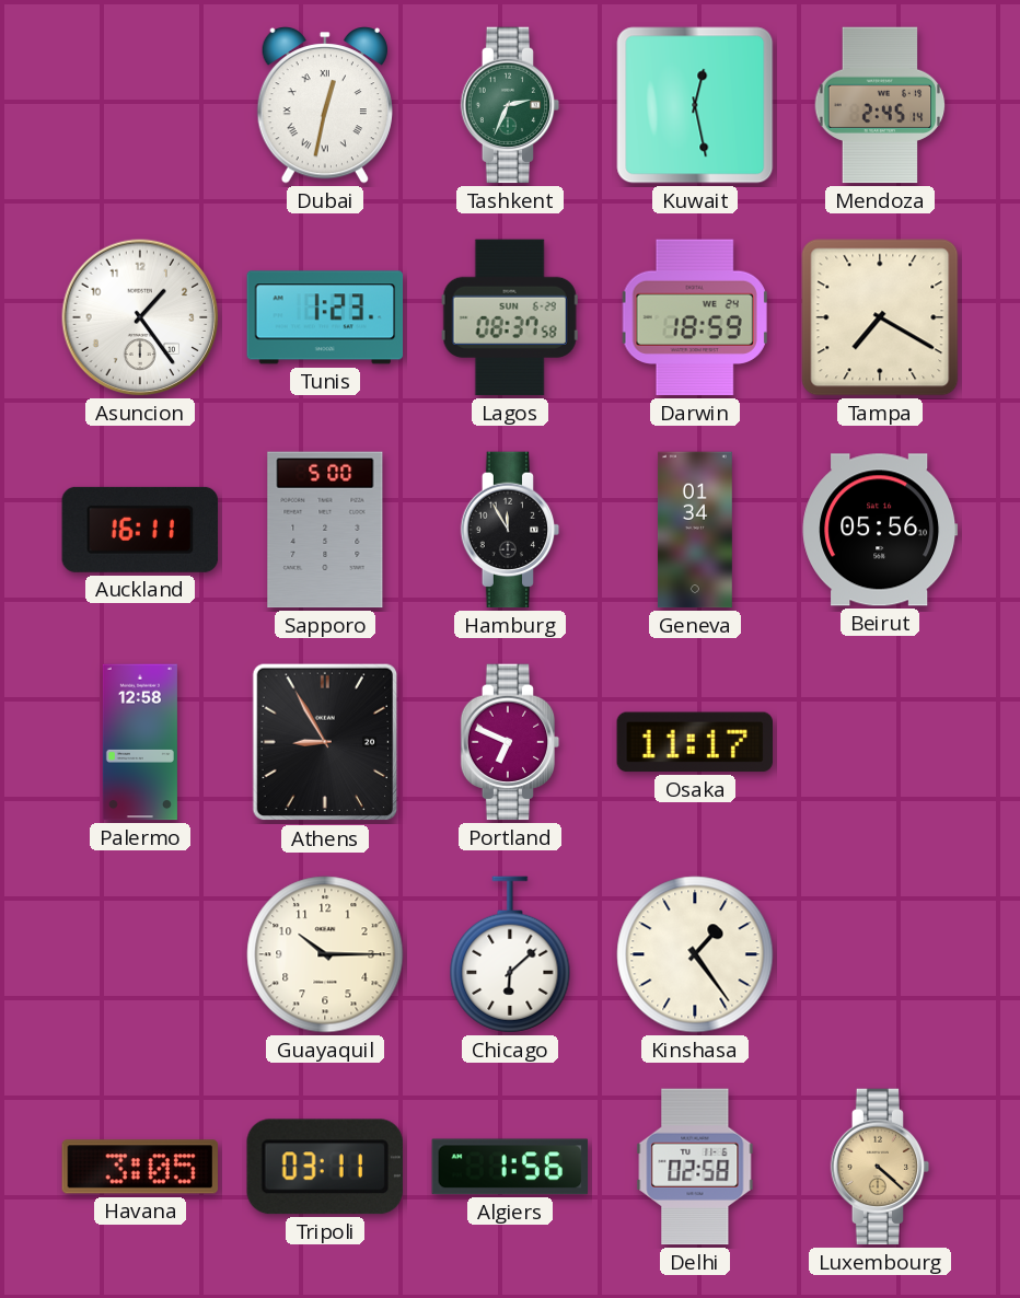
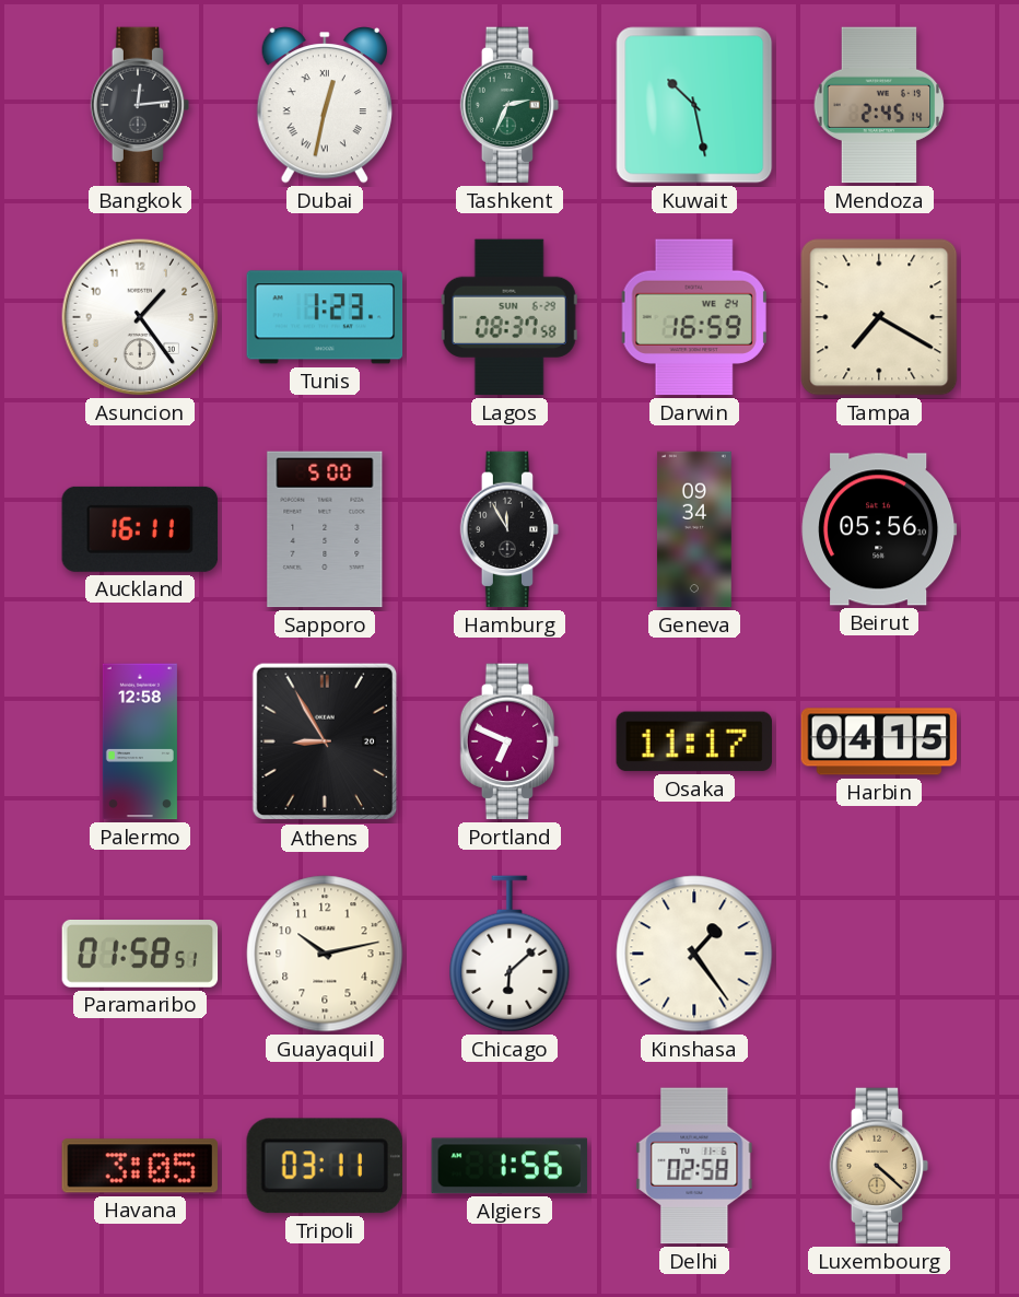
Bangkok: none -> 12:14 (140, 105)
Kuwait: 12:28 -> 10:28 (694, 105)
Darwin: 18:59 -> 16:59 (694, 317)
Geneva: 01:34 -> 09:34 (694, 529)
Harbin: none -> 04:15 (879, 741)
Paramaribo: none -> 01:58 (140, 954)
Guayaquil: 10:15 -> 10:13 (325, 954)
